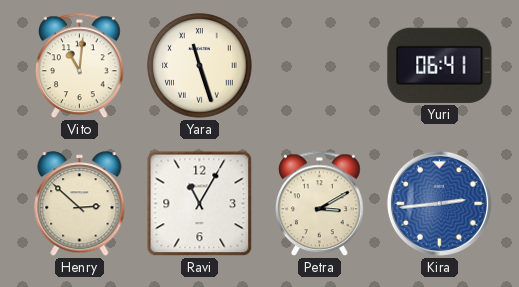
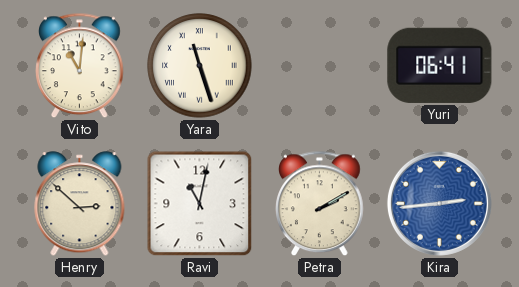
Ravi: 11:05 -> 11:02 (200, 204)
Petra: 3:10 -> 2:10 (320, 204)
